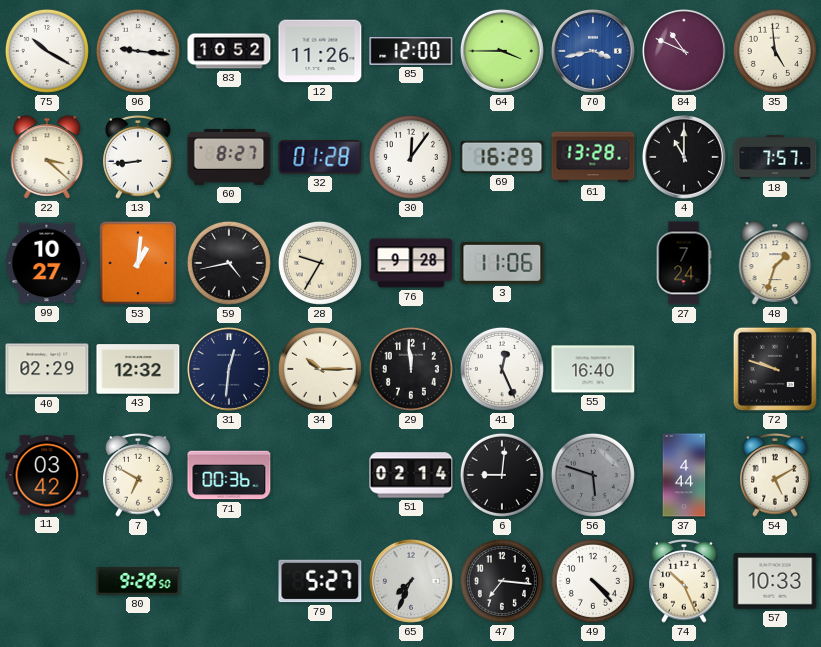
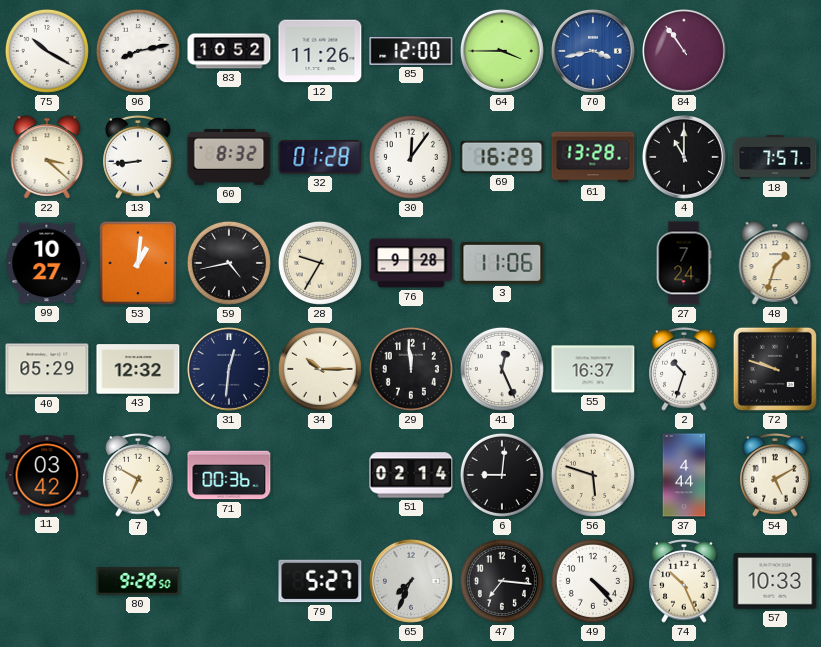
96: 9:16 -> 8:13 (138, 51)
84: 10:49 -> 10:54 (684, 51)
35: 4:59 -> none (775, 51)
60: 8:27 -> 8:32 (229, 157)
40: 02:29 -> 05:29 (47, 369)
55: 16:40 -> 16:37 (593, 369)
2: none -> 10:33 (684, 370)
56 dial: grey -> cream (593, 475)
